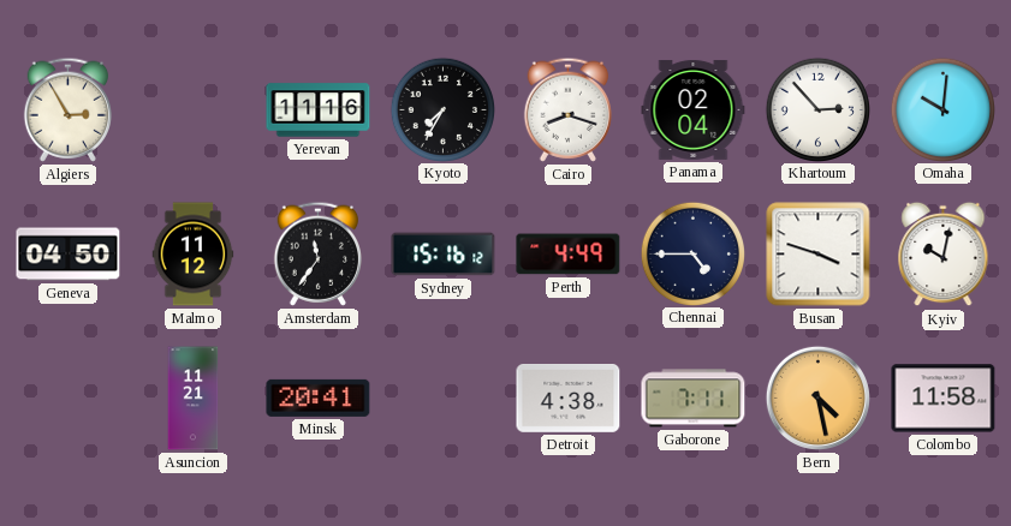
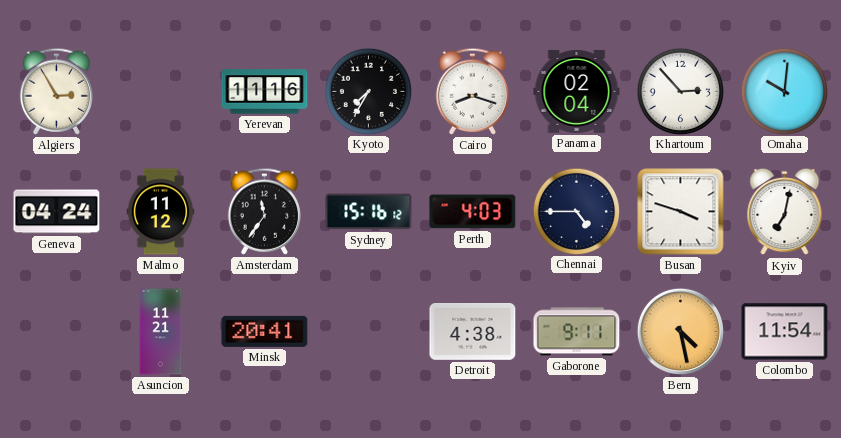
Geneva: 04:50 -> 04:24 (57, 212)
Perth: 4:49 -> 4:03 (473, 212)
Kyiv: 10:02 -> 7:02 (785, 212)
Gaborone: 7:11 -> 9:11 (577, 332)
Colombo: 11:58 -> 11:54 (785, 332)
